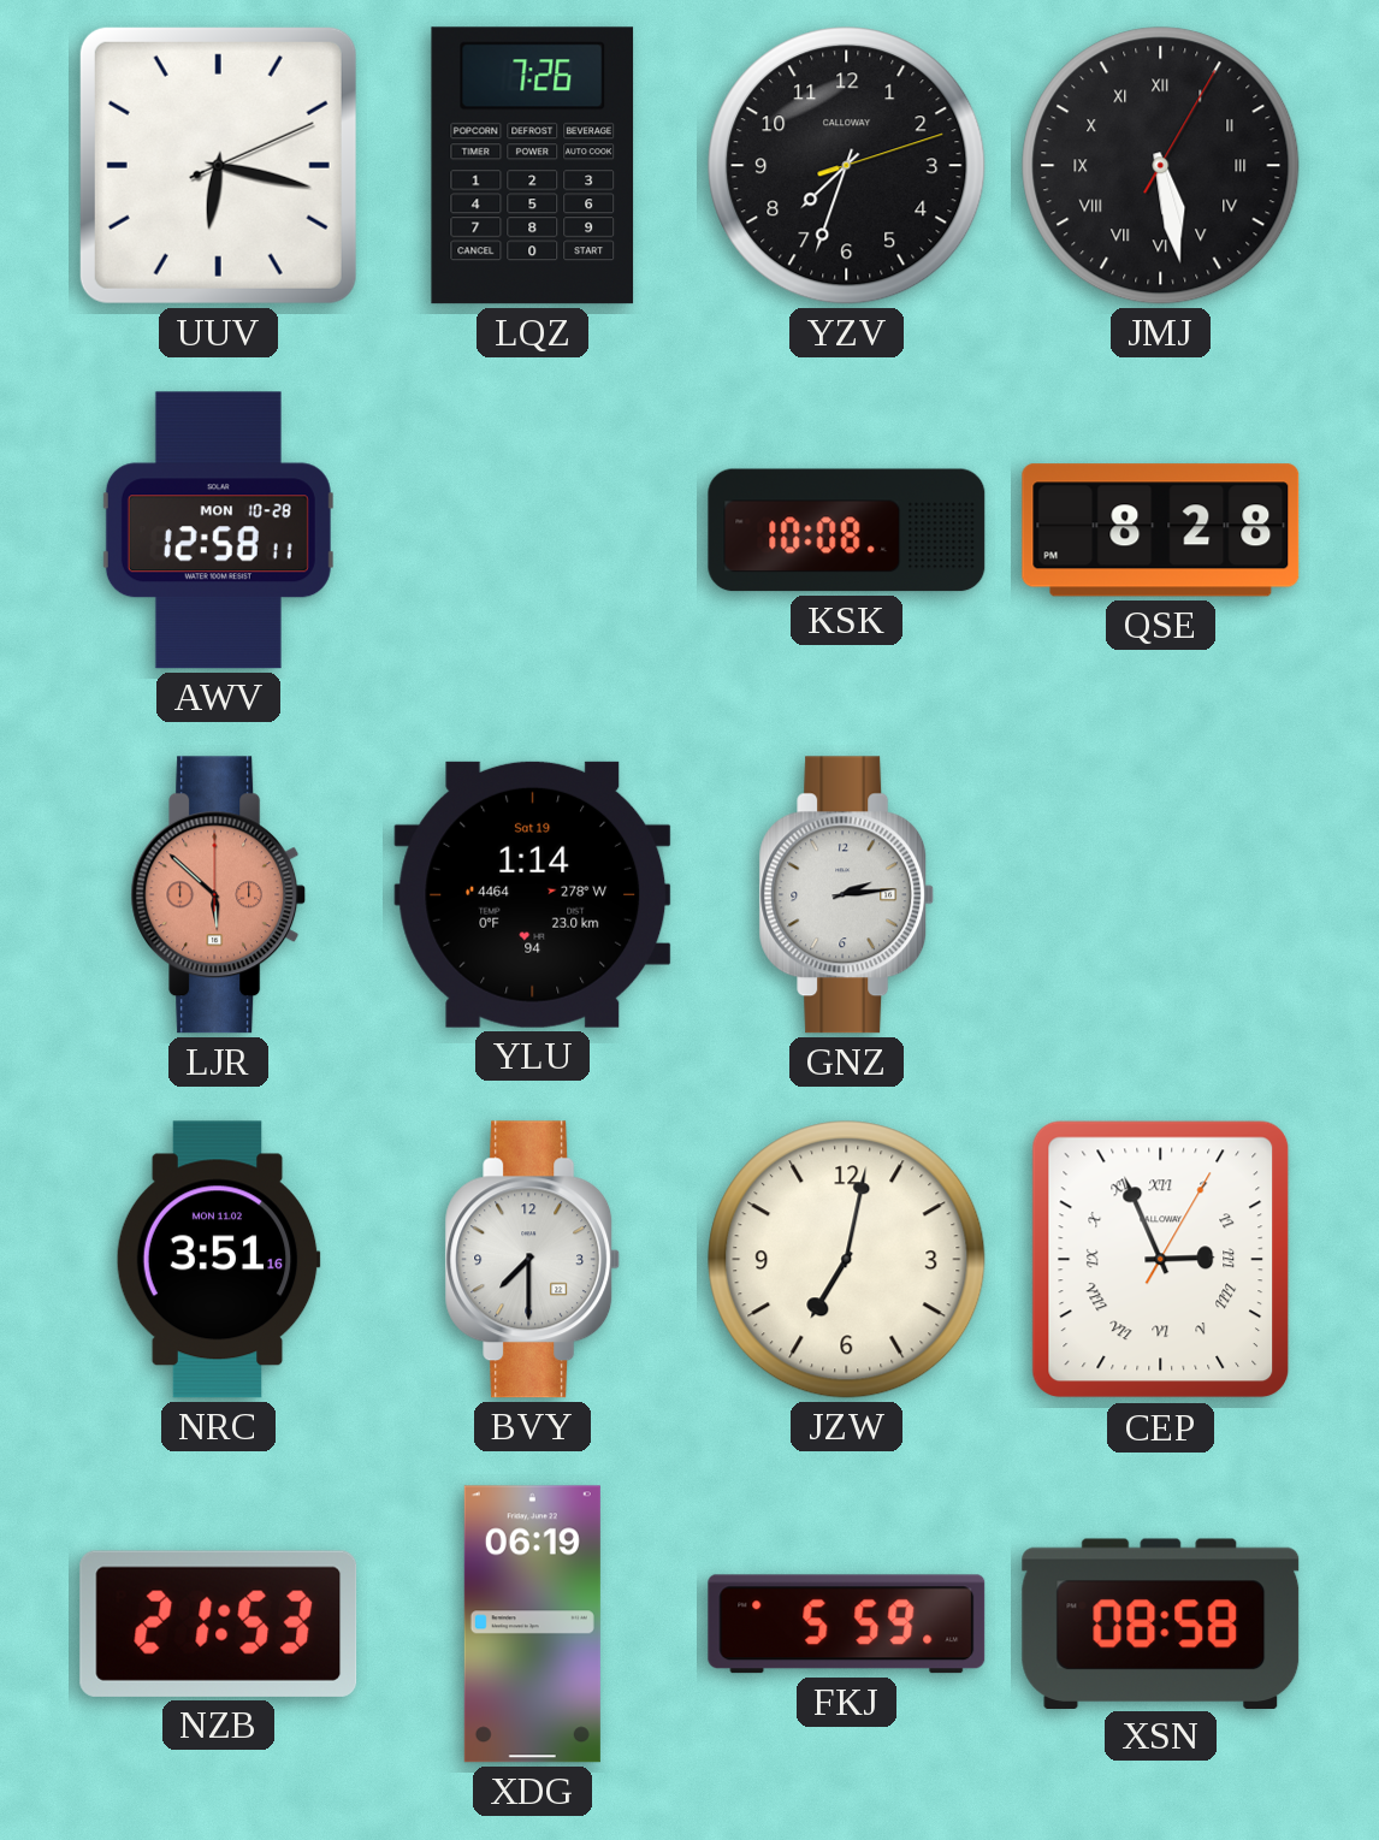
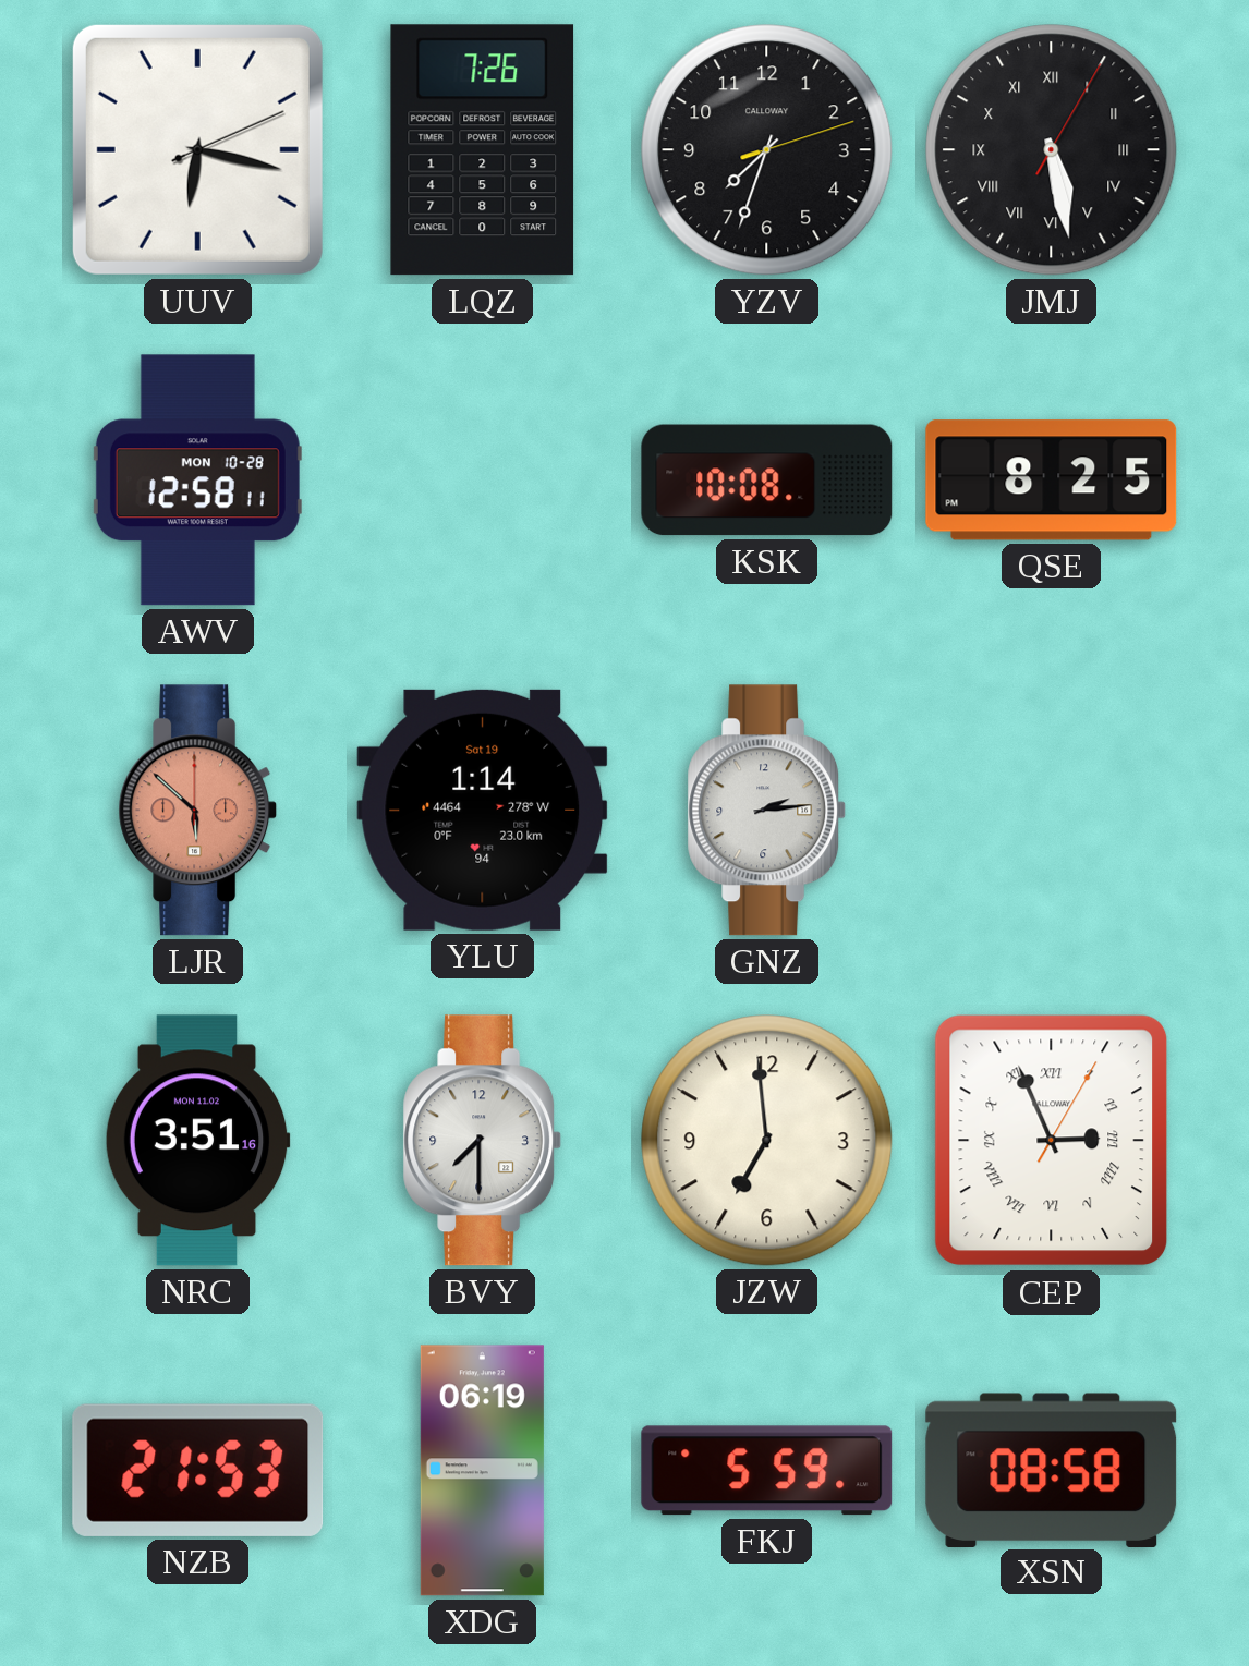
QSE: 8:28 -> 8:25 (1052, 481)
JZW: 7:02 -> 6:59 (767, 1141)
